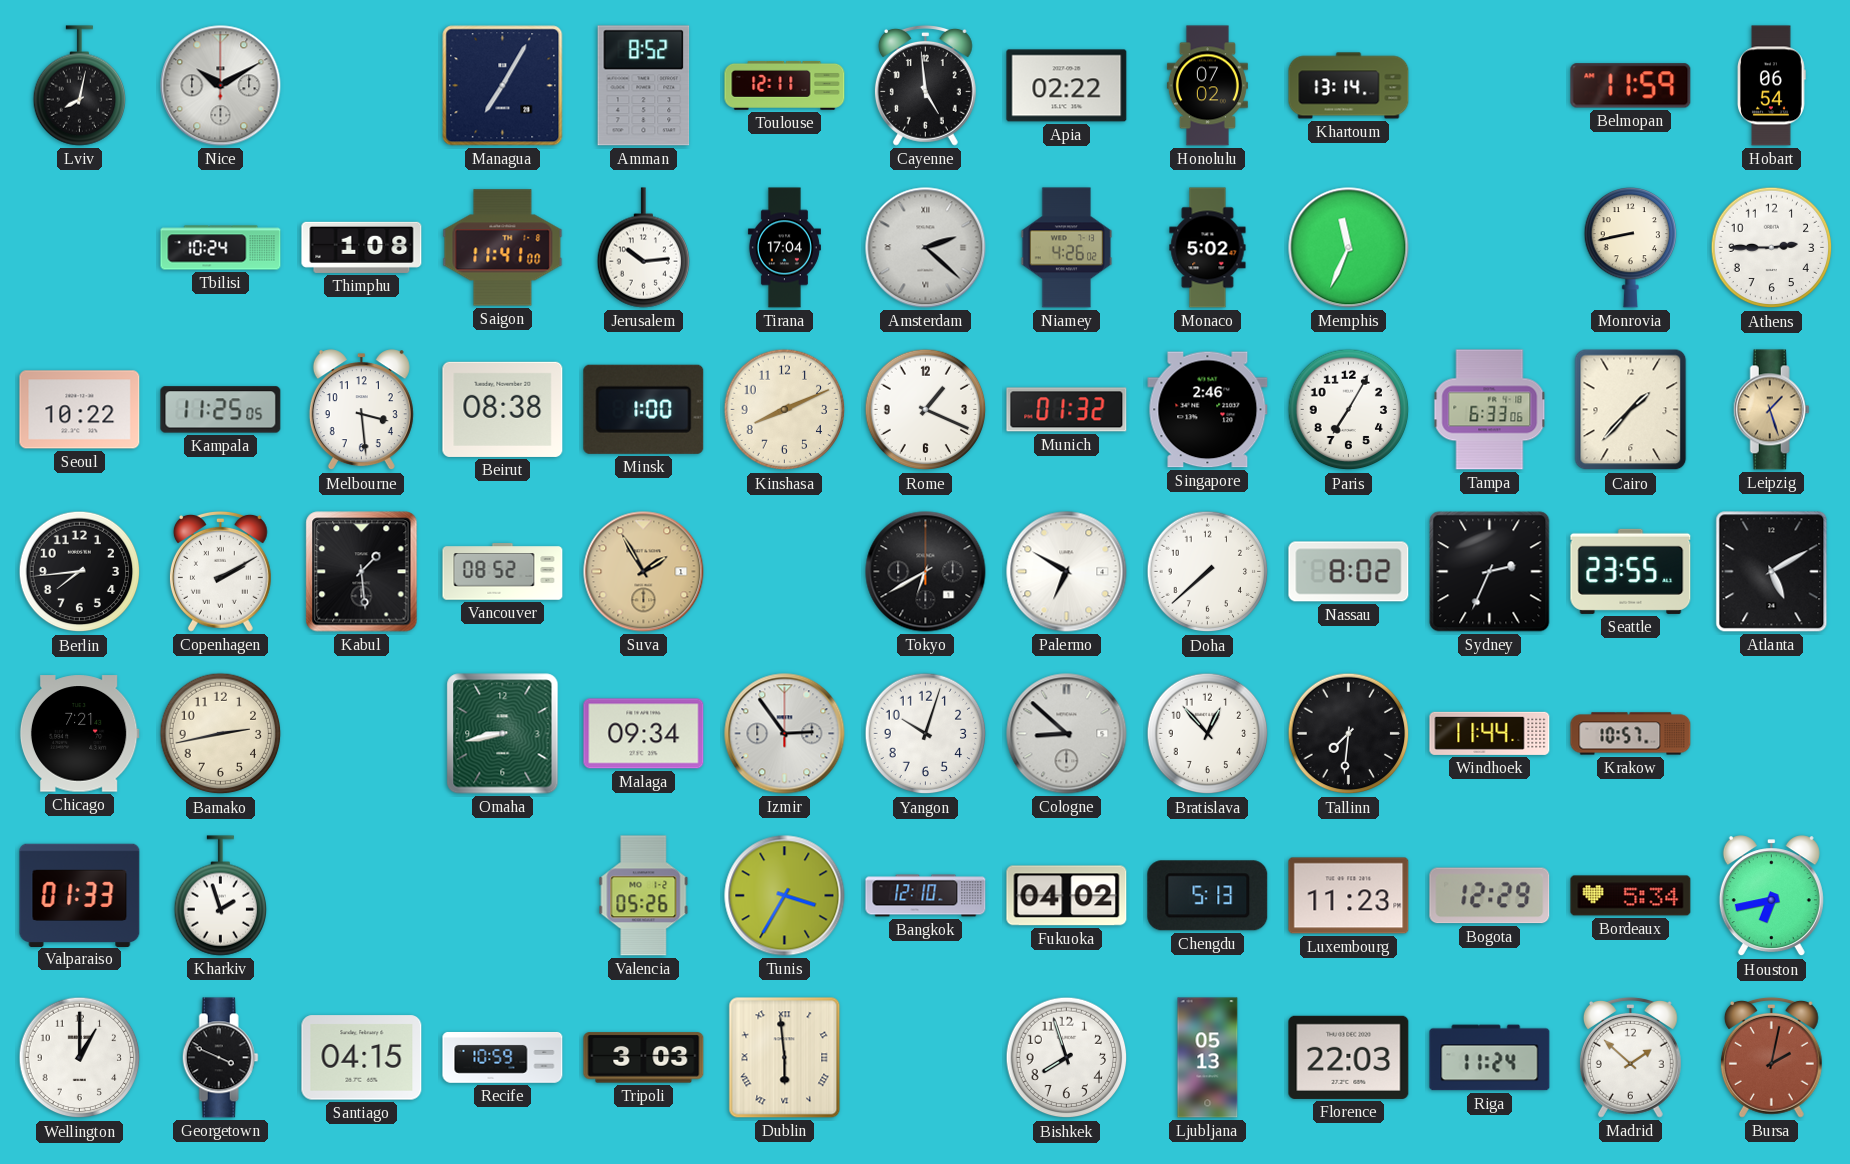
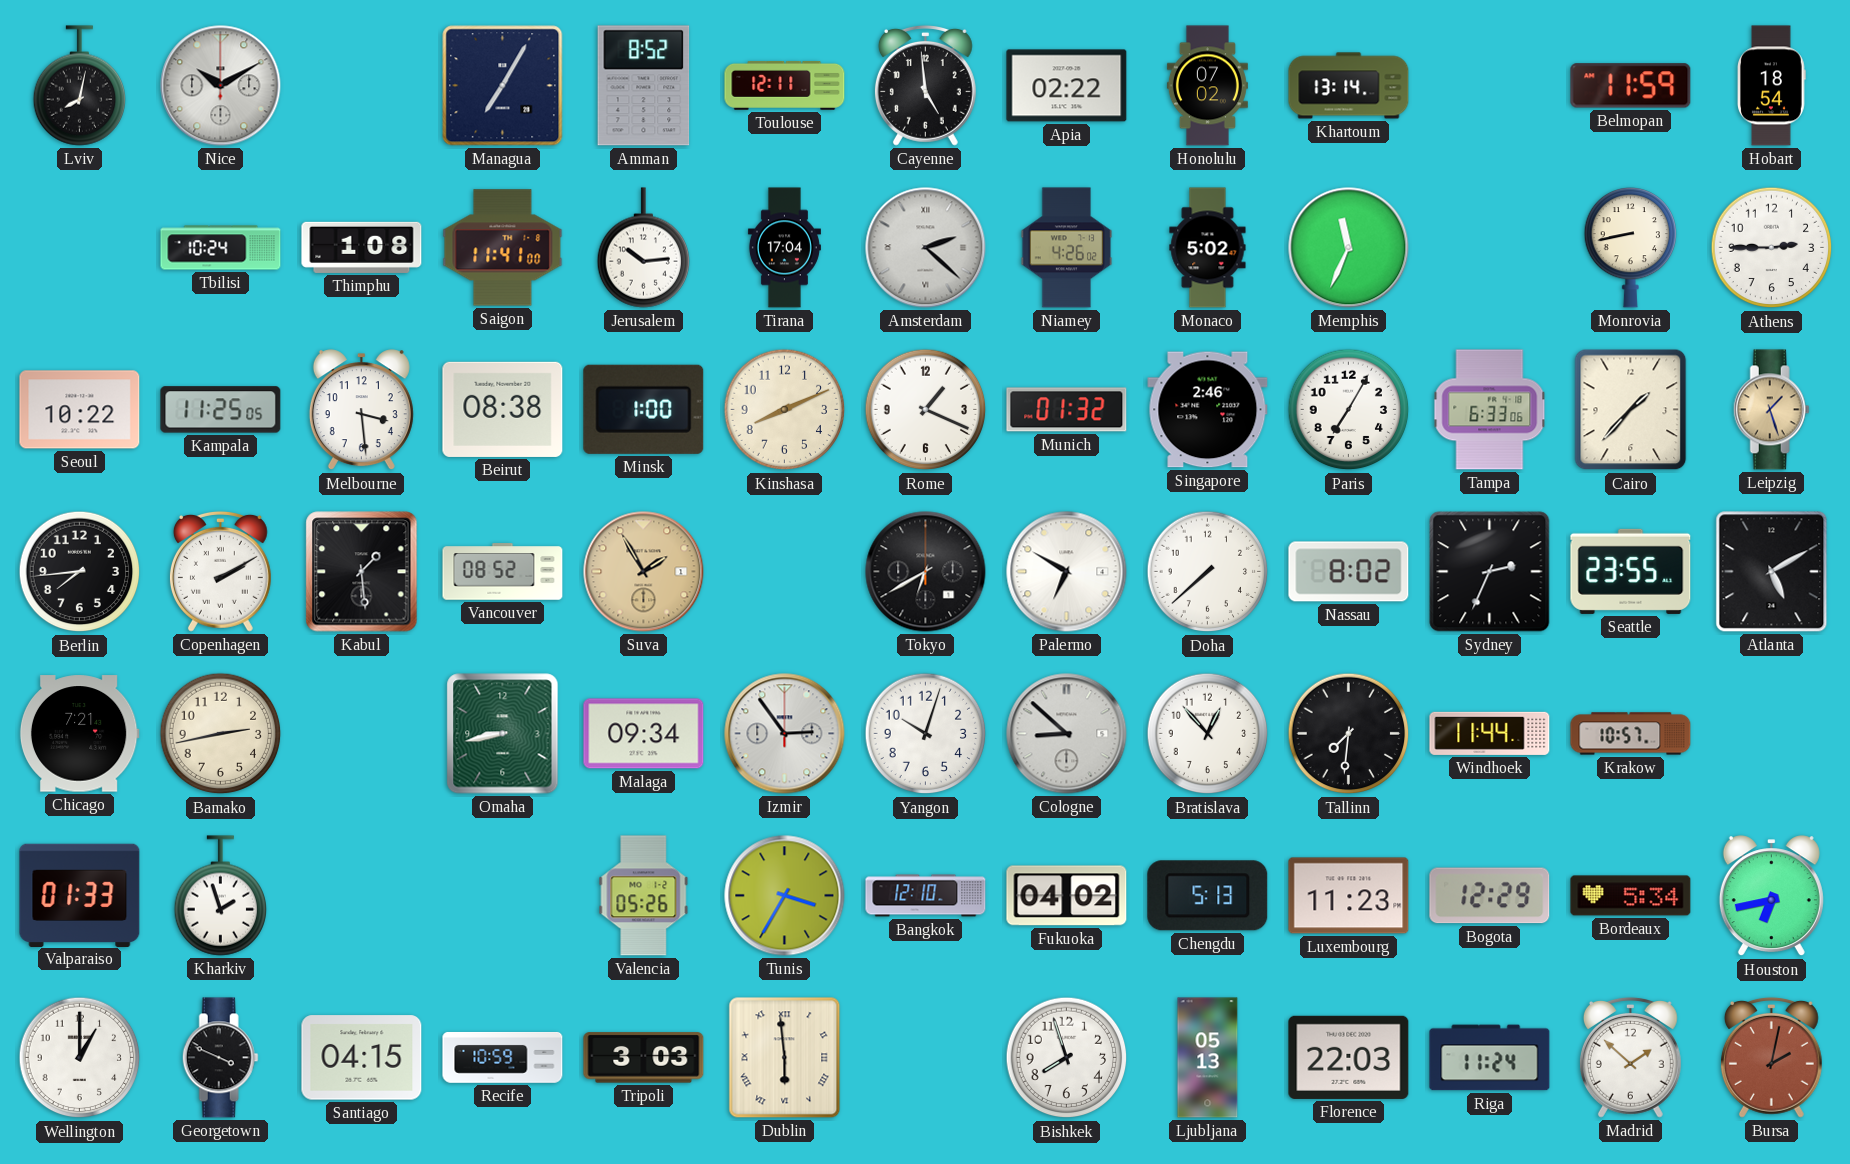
Hobart: 06:54 -> 18:54 (1772, 86)
